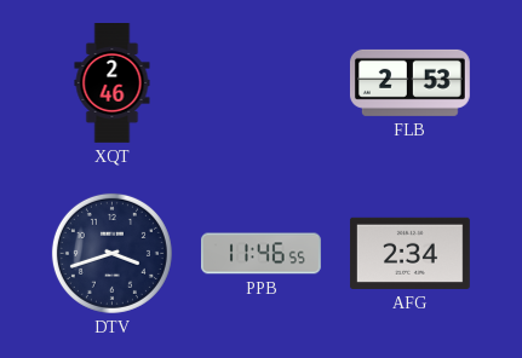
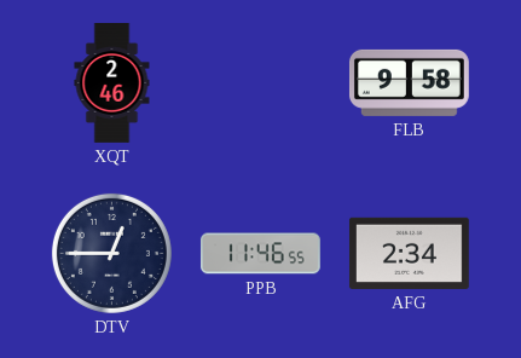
FLB: 2:53 -> 9:58 (409, 82)
DTV: 3:42 -> 12:45 (111, 253)
